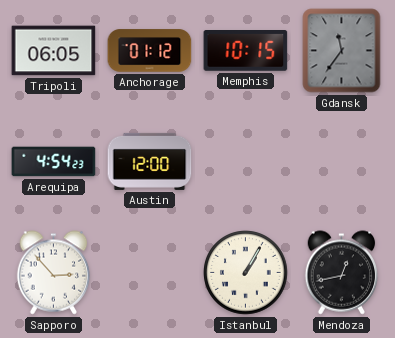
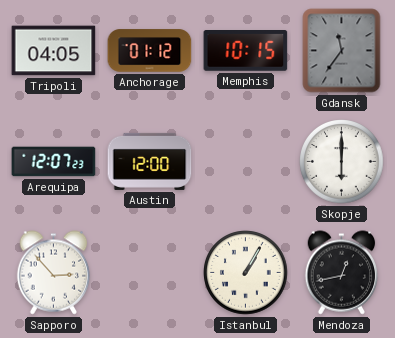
Tripoli: 06:05 -> 04:05 (54, 51)
Arequipa: 4:54 -> 12:07 (54, 162)
Skopje: none -> 6:00 (342, 162)
